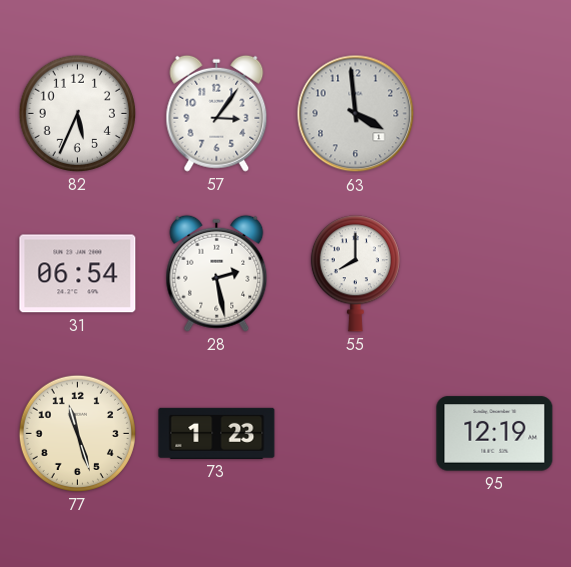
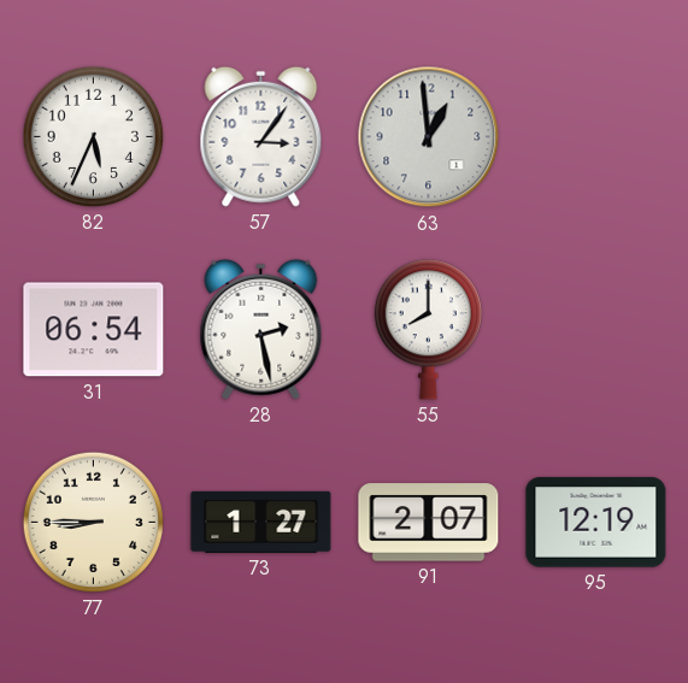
63: 3:59 -> 12:59 (429, 137)
77: 11:27 -> 8:45 (93, 522)
73: 1:23 -> 1:27 (261, 522)
91: none -> 2:07 (429, 523)
